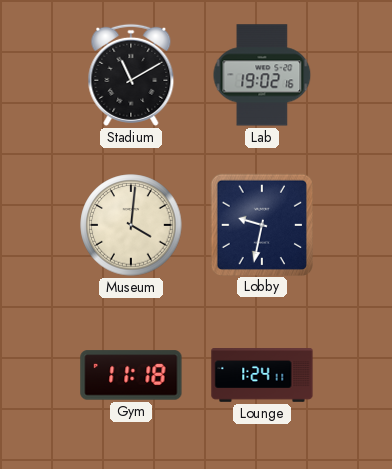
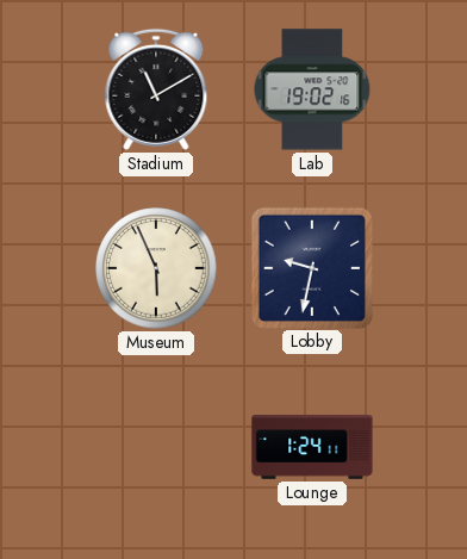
Museum: 4:01 -> 5:56 (156, 268)
Gym: 11:18 -> none (131, 375)
